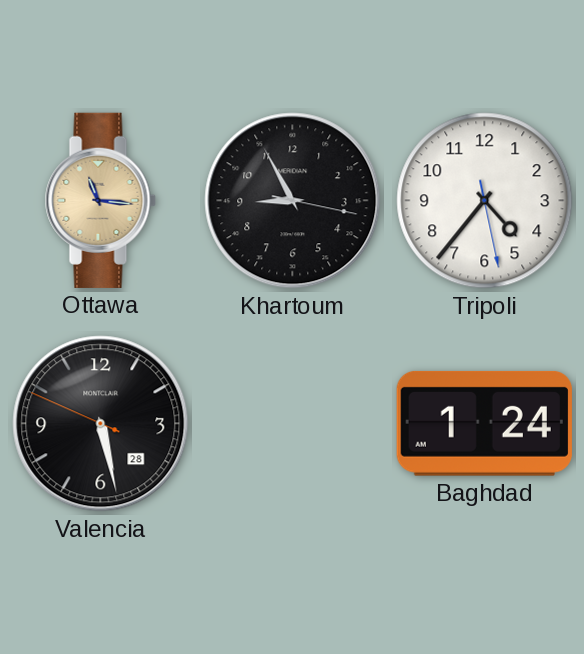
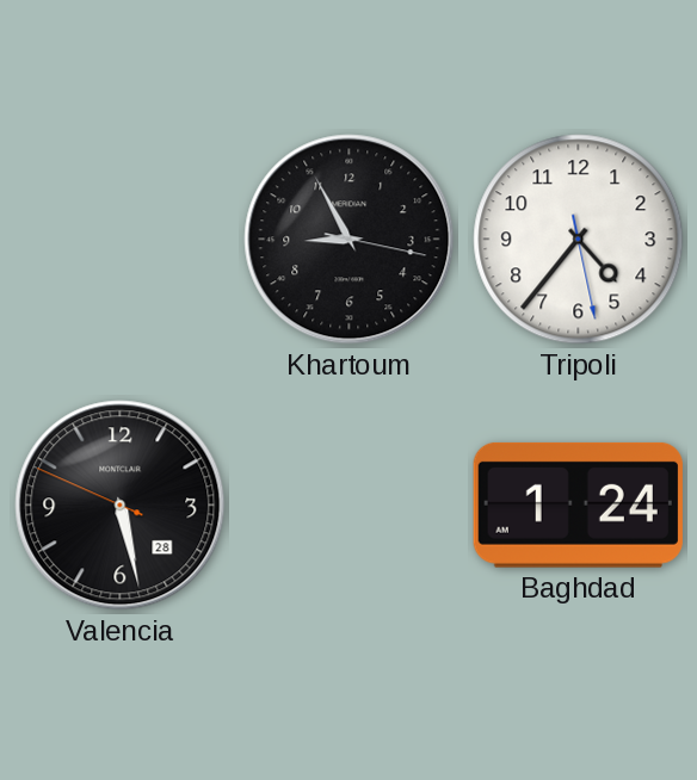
Ottawa: 11:16 -> none (100, 200)
